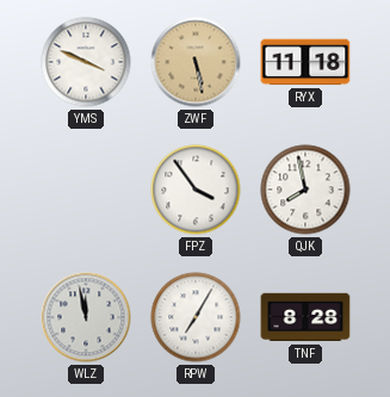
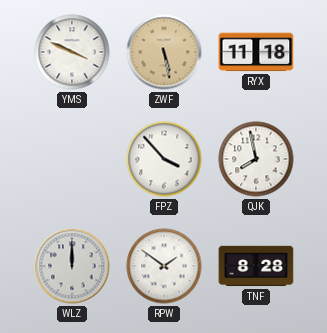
FPZ: 3:54 -> 3:53 (164, 159)
WLZ: 11:58 -> 12:00 (72, 266)
RPW: 7:05 -> 1:51 (164, 266)
